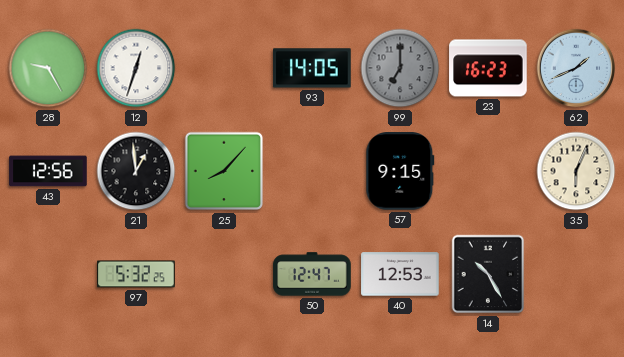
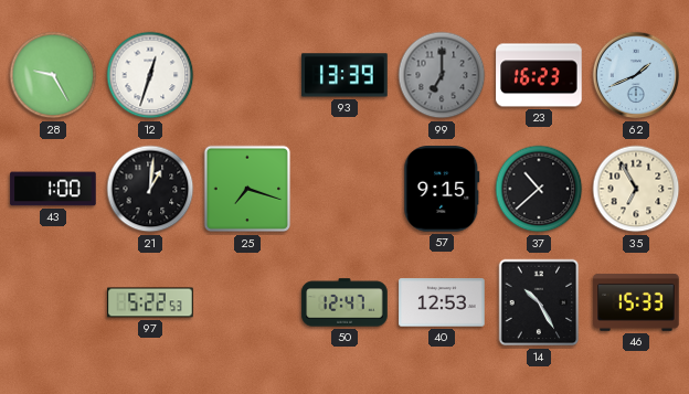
93: 14:05 -> 13:39 (344, 75)
43: 12:56 -> 1:00 (53, 189)
21: 12:59 -> 1:01 (150, 189)
25: 8:07 -> 7:18 (247, 189)
37: none -> 10:38 (539, 189)
35: 6:04 -> 6:55 (636, 189)
97: 5:32 -> 5:22 (150, 302)
46: none -> 15:33 (636, 302)
